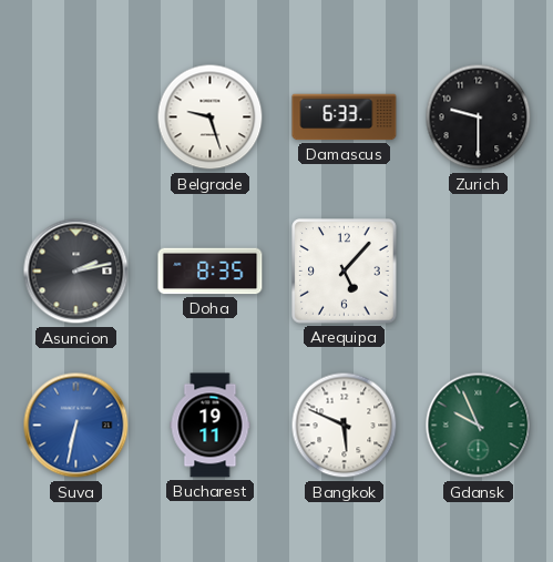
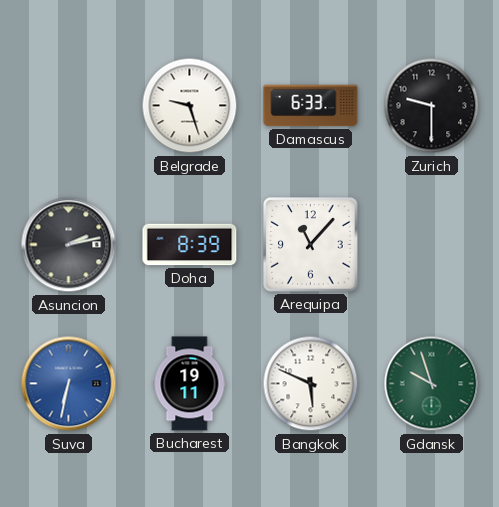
Doha: 8:35 -> 8:39 (190, 245)
Arequipa: 5:07 -> 11:07 (311, 245)
Gdansk: 9:56 -> 9:57 (432, 384)
